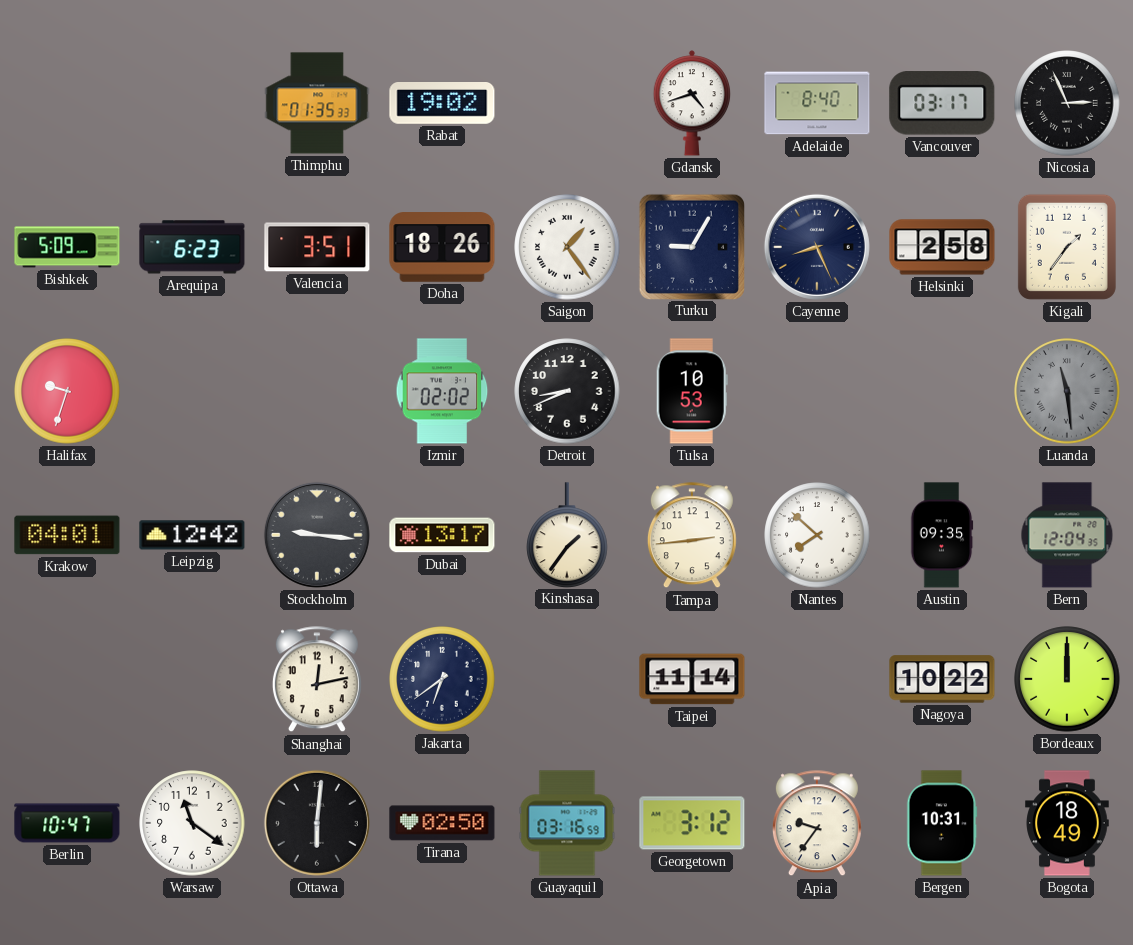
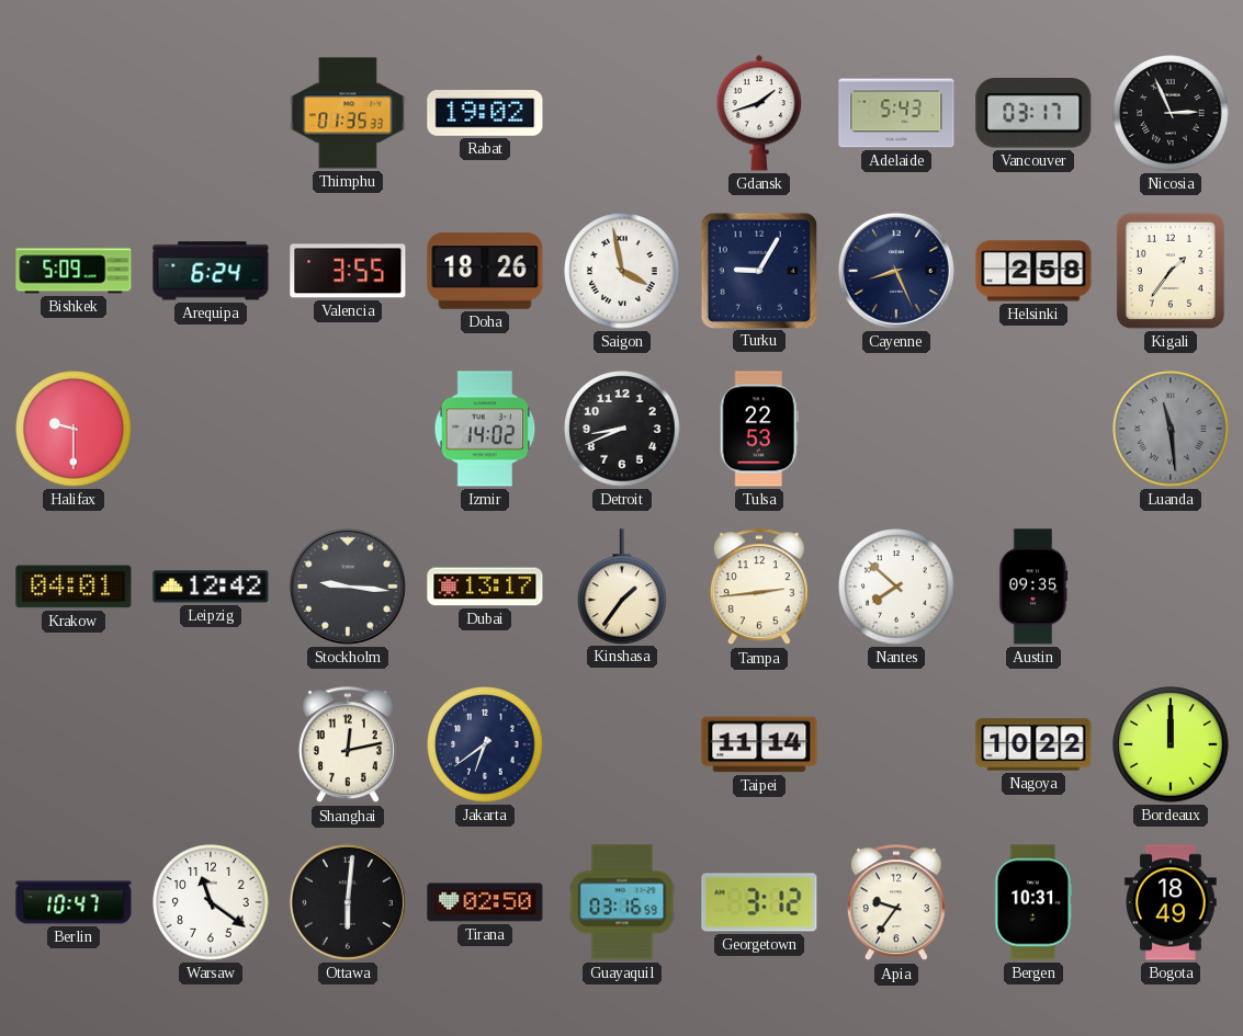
Gdansk: 4:42 -> 1:42 (759, 113)
Adelaide: 8:40 -> 5:43 (896, 113)
Arequipa: 6:23 -> 6:24 (211, 271)
Valencia: 3:51 -> 3:55 (348, 271)
Saigon: 1:24 -> 3:58 (622, 271)
Halifax: 9:33 -> 9:30 (74, 429)
Izmir: 02:02 -> 14:02 (485, 429)
Tulsa: 10:53 -> 22:53 (759, 429)
Bern: 12:04 -> none (1067, 535)
